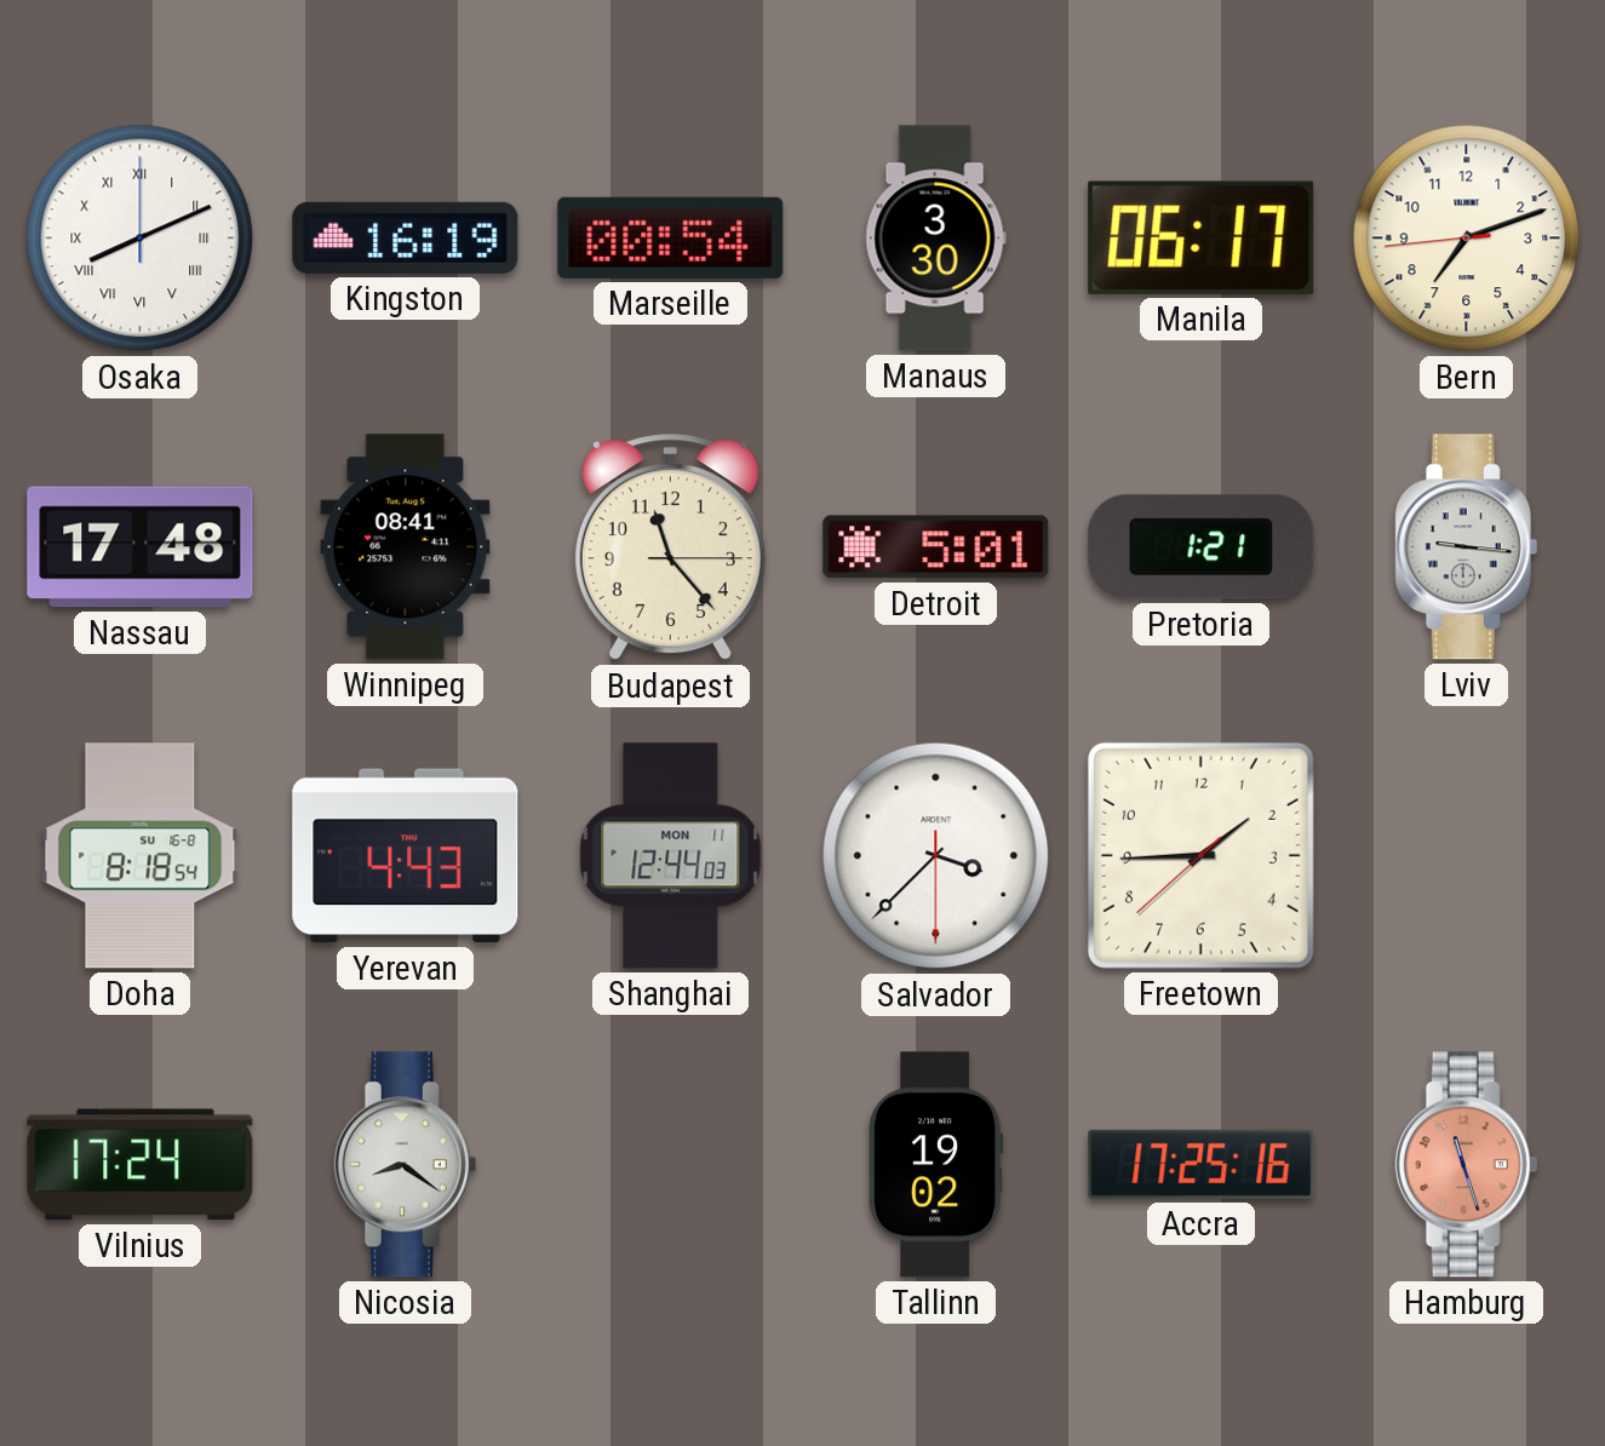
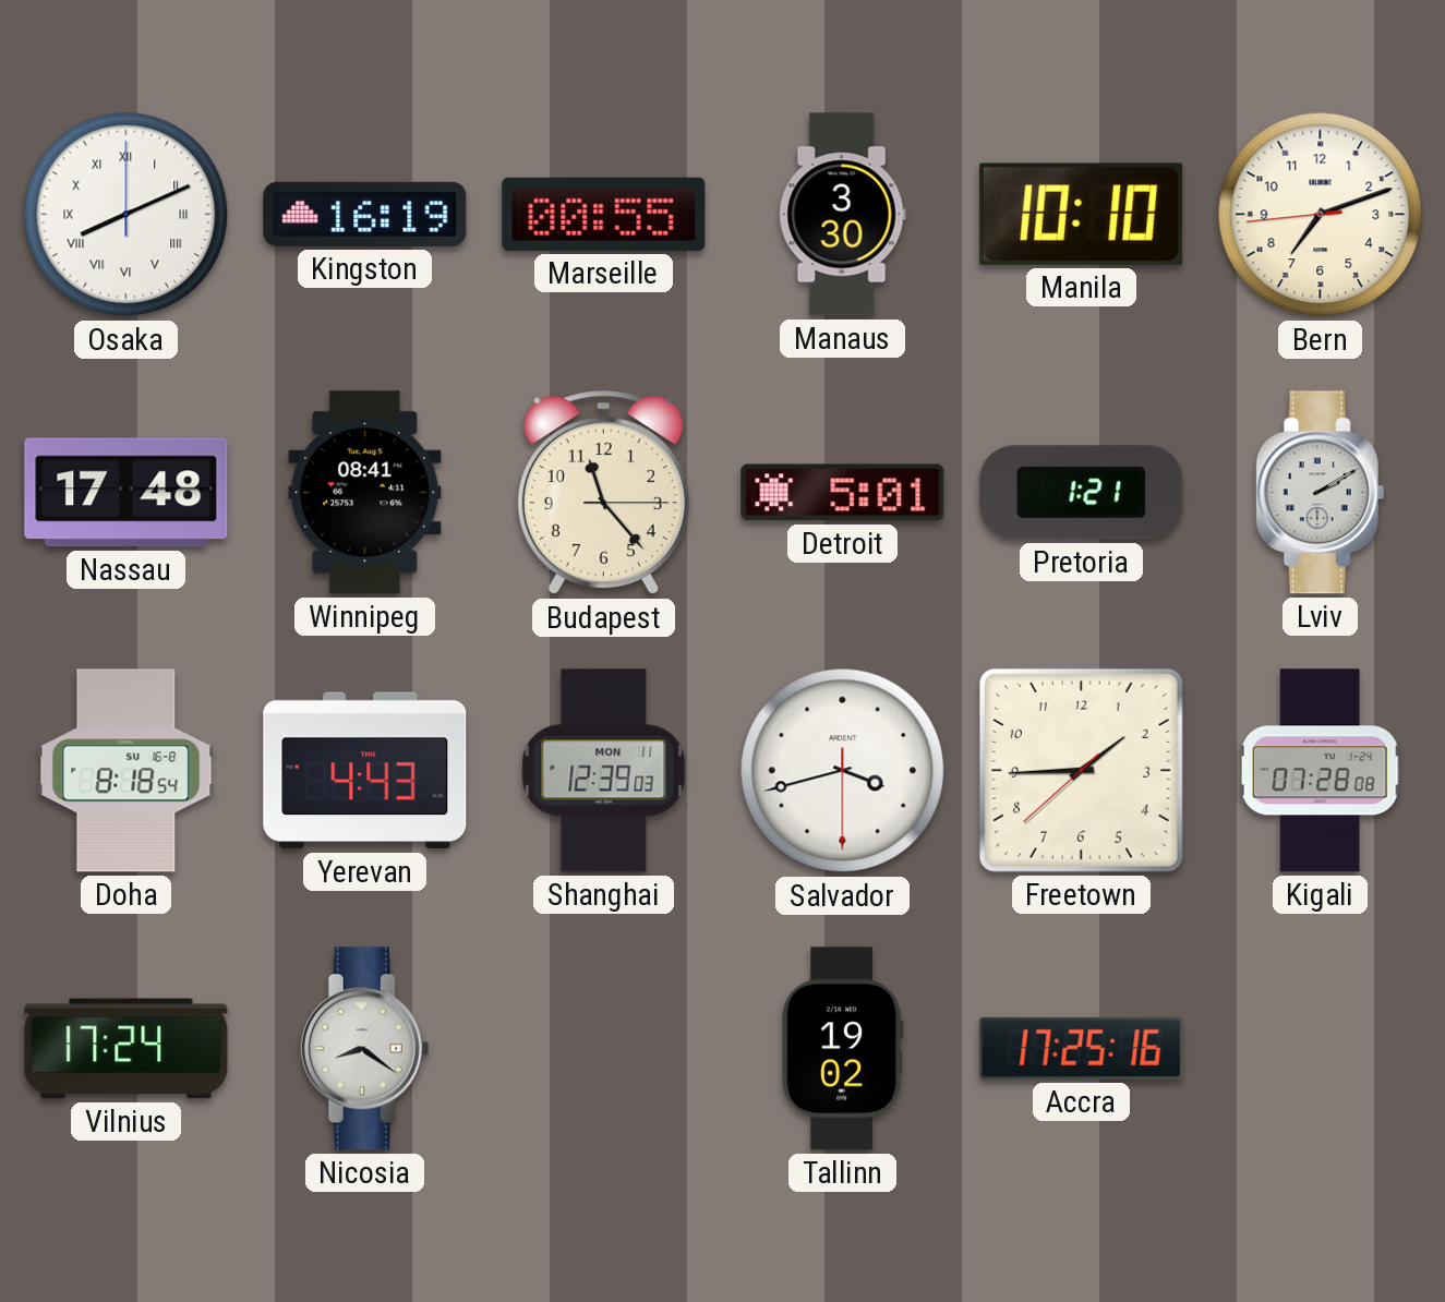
Marseille: 00:54 -> 00:55 (604, 214)
Manila: 06:17 -> 10:10 (1082, 214)
Lviv: 9:16 -> 2:10 (1321, 493)
Shanghai: 12:44 -> 12:39 (604, 771)
Salvador: 3:37 -> 3:42 (843, 771)
Kigali: none -> 07:28 (1321, 771)
Hamburg: 11:27 -> none (1467, 1165)
